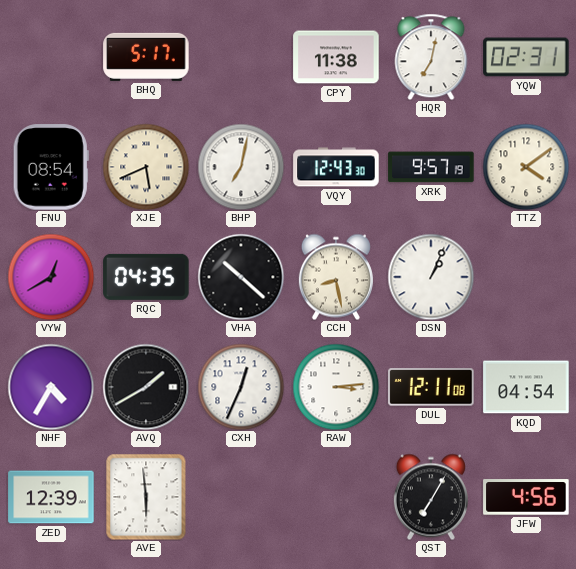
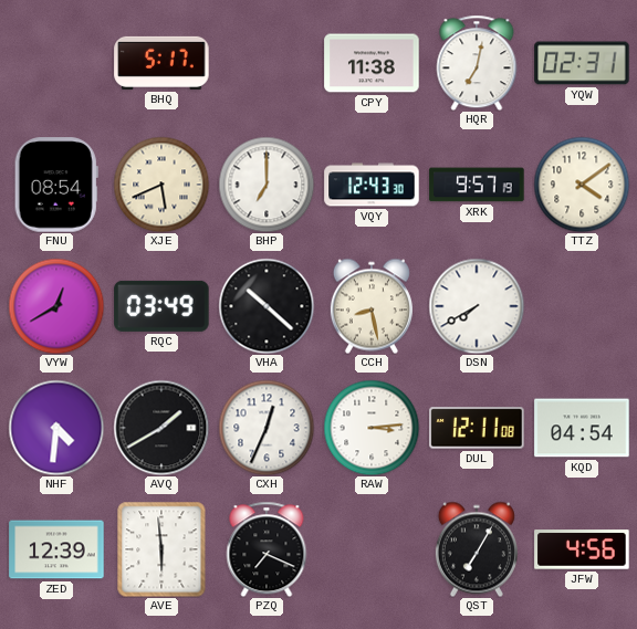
BHP: 7:02 -> 7:00 (267, 185)
RQC: 04:35 -> 03:49 (161, 306)
DSN: 1:04 -> 7:40 (477, 306)
NHF: 4:35 -> 4:31 (56, 428)
PZQ: none -> 7:19 (267, 549)
